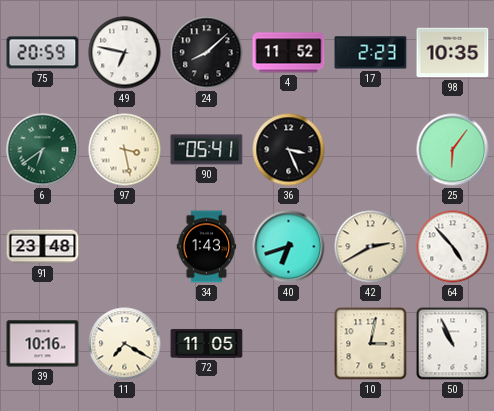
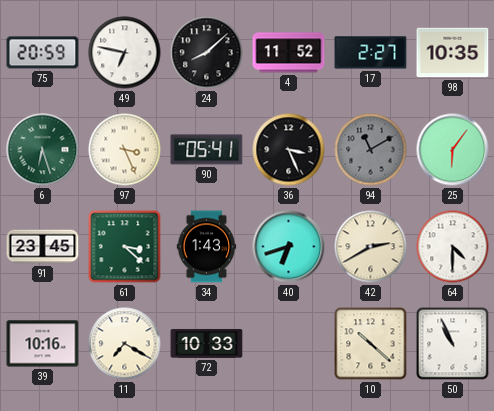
17: 2:23 -> 2:27 (371, 53)
6: 6:39 -> 6:27 (43, 150)
97: 3:28 -> 3:26 (125, 150)
94: none -> 11:10 (371, 150)
91: 23:48 -> 23:45 (43, 247)
61: none -> 3:22 (125, 247)
64: 4:53 -> 4:30 (453, 247)
72: 11:05 -> 10:33 (207, 343)
10: 3:02 -> 10:22 (371, 344)
